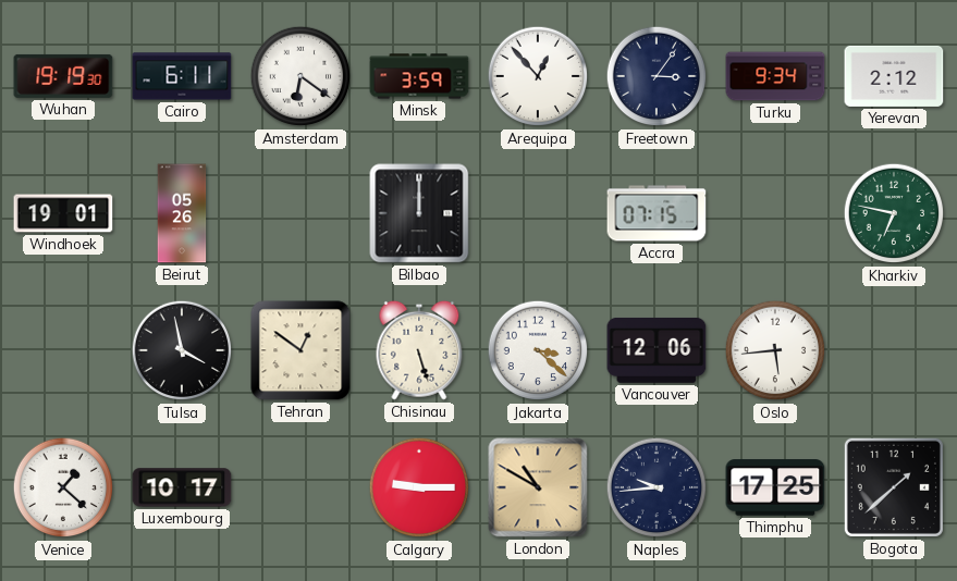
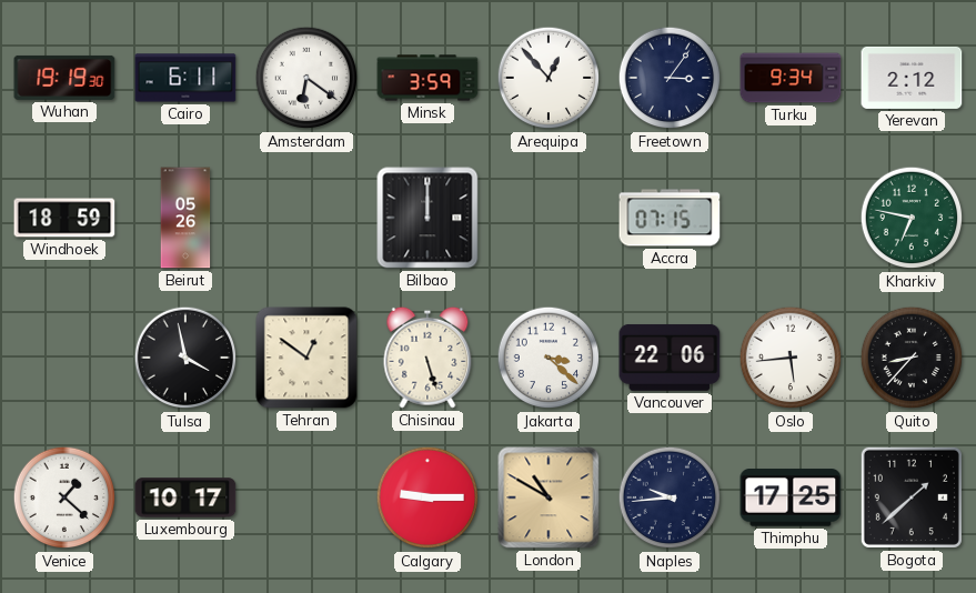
Windhoek: 19:01 -> 18:59 (64, 218)
Vancouver: 12:06 -> 22:06 (670, 358)
Quito: none -> 8:37 (912, 358)
